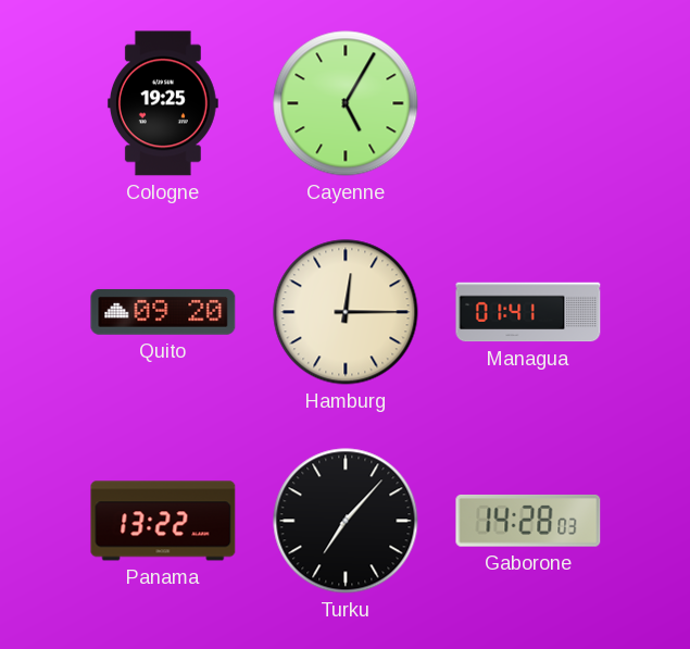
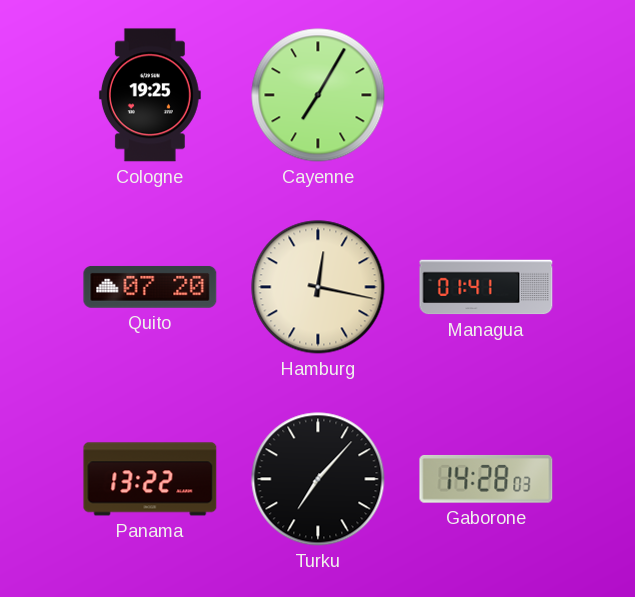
Cayenne: 5:05 -> 7:05 (318, 95)
Quito: 09:20 -> 07:20 (150, 287)
Hamburg: 12:15 -> 12:17 (318, 287)
